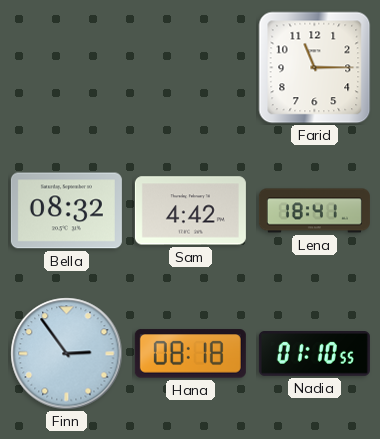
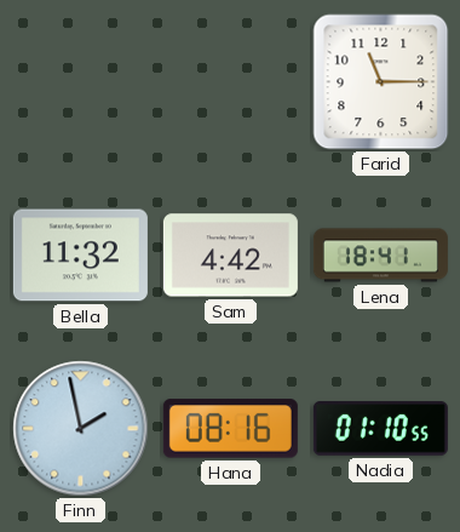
Bella: 08:32 -> 11:32 (80, 256)
Finn: 2:54 -> 1:58 (81, 429)
Hana: 08:18 -> 08:16 (230, 429)
